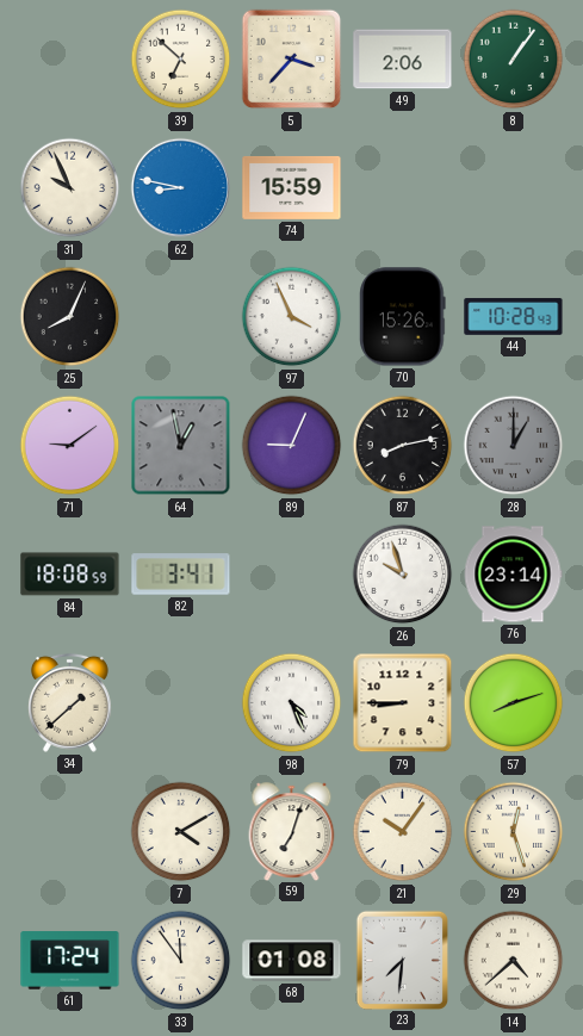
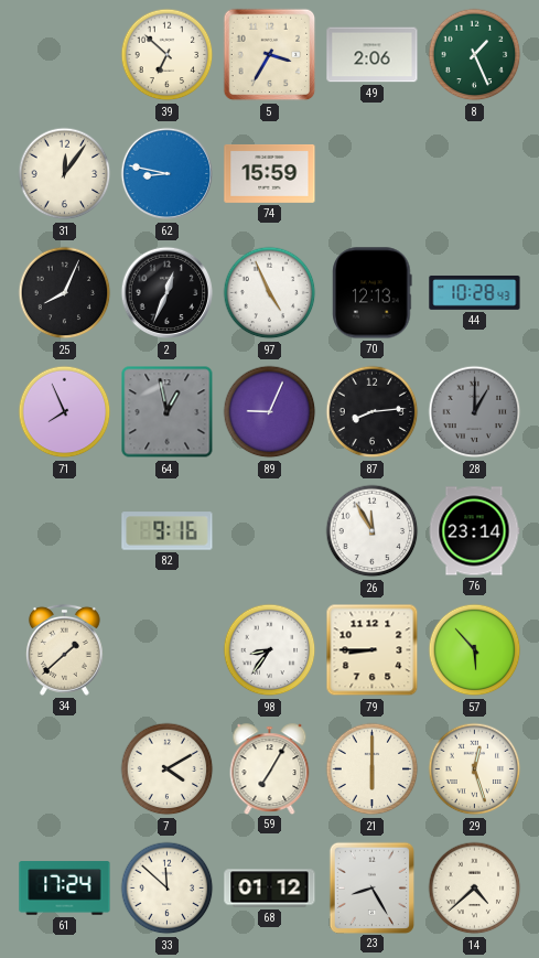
5: 3:37 -> 3:35 (270, 55)
8: 1:06 -> 1:26 (475, 55)
31: 9:56 -> 12:06 (65, 174)
2: none -> 12:34 (168, 293)
97: 3:56 -> 4:56 (270, 293)
70: 15:26 -> 12:13 (373, 293)
71: 9:09 -> 7:56 (65, 412)
87: 8:13 -> 8:14 (373, 412)
84: 18:08 -> none (70, 575)
82: 3:41 -> 9:16 (168, 531)
26: 9:57 -> 11:55 (373, 531)
98: 4:26 -> 8:36 (270, 650)
57: 8:12 -> 5:53 (475, 650)
59: 7:03 -> 7:05 (270, 768)
21: 10:06 -> 6:00 (373, 769)
33: 11:54 -> 11:52 (168, 889)
68: 01:08 -> 01:12 (270, 889)
23: 7:31 -> 8:25 (371, 887)
